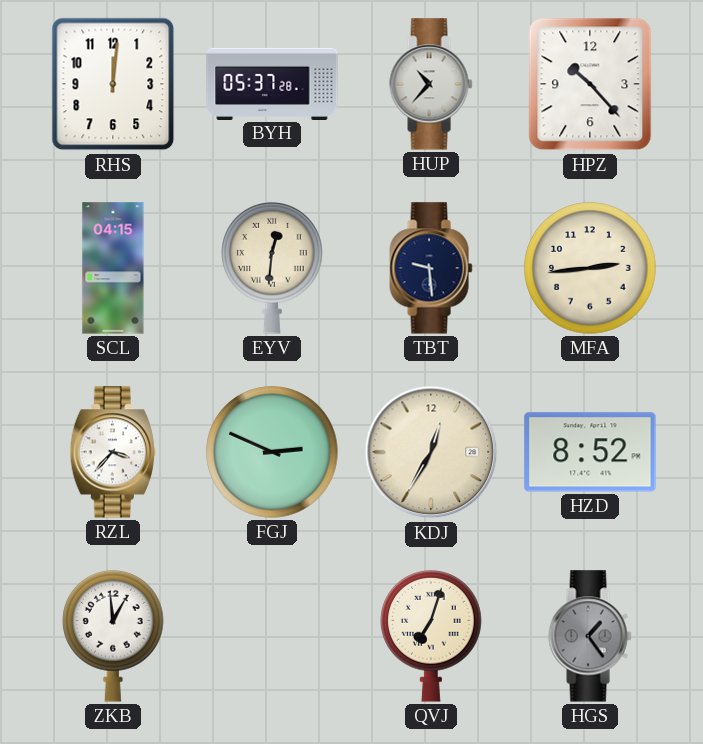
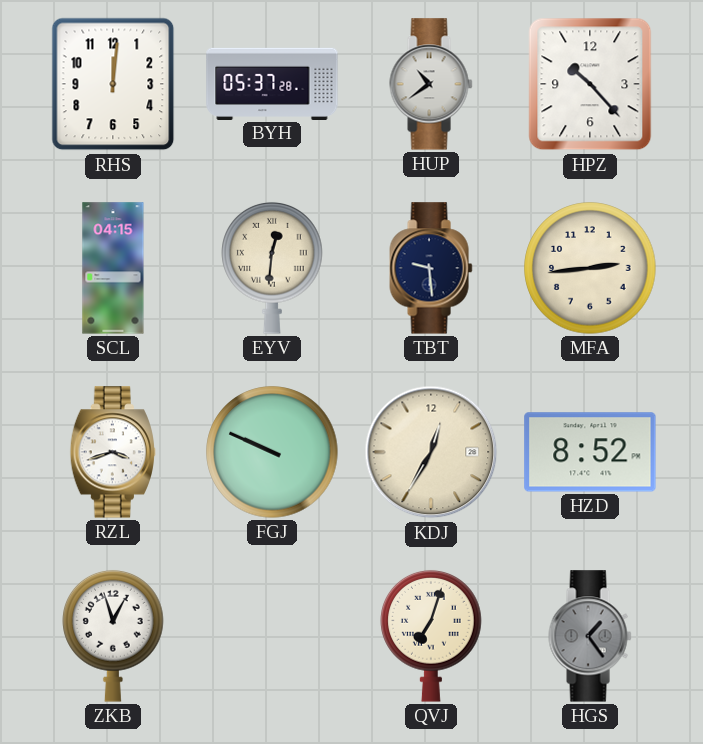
HUP: 10:37 -> 10:39 (431, 84)
RZL: 3:37 -> 3:42 (112, 452)
FGJ: 2:49 -> 9:49 (272, 452)
ZKB: 12:59 -> 12:57 (113, 636)
